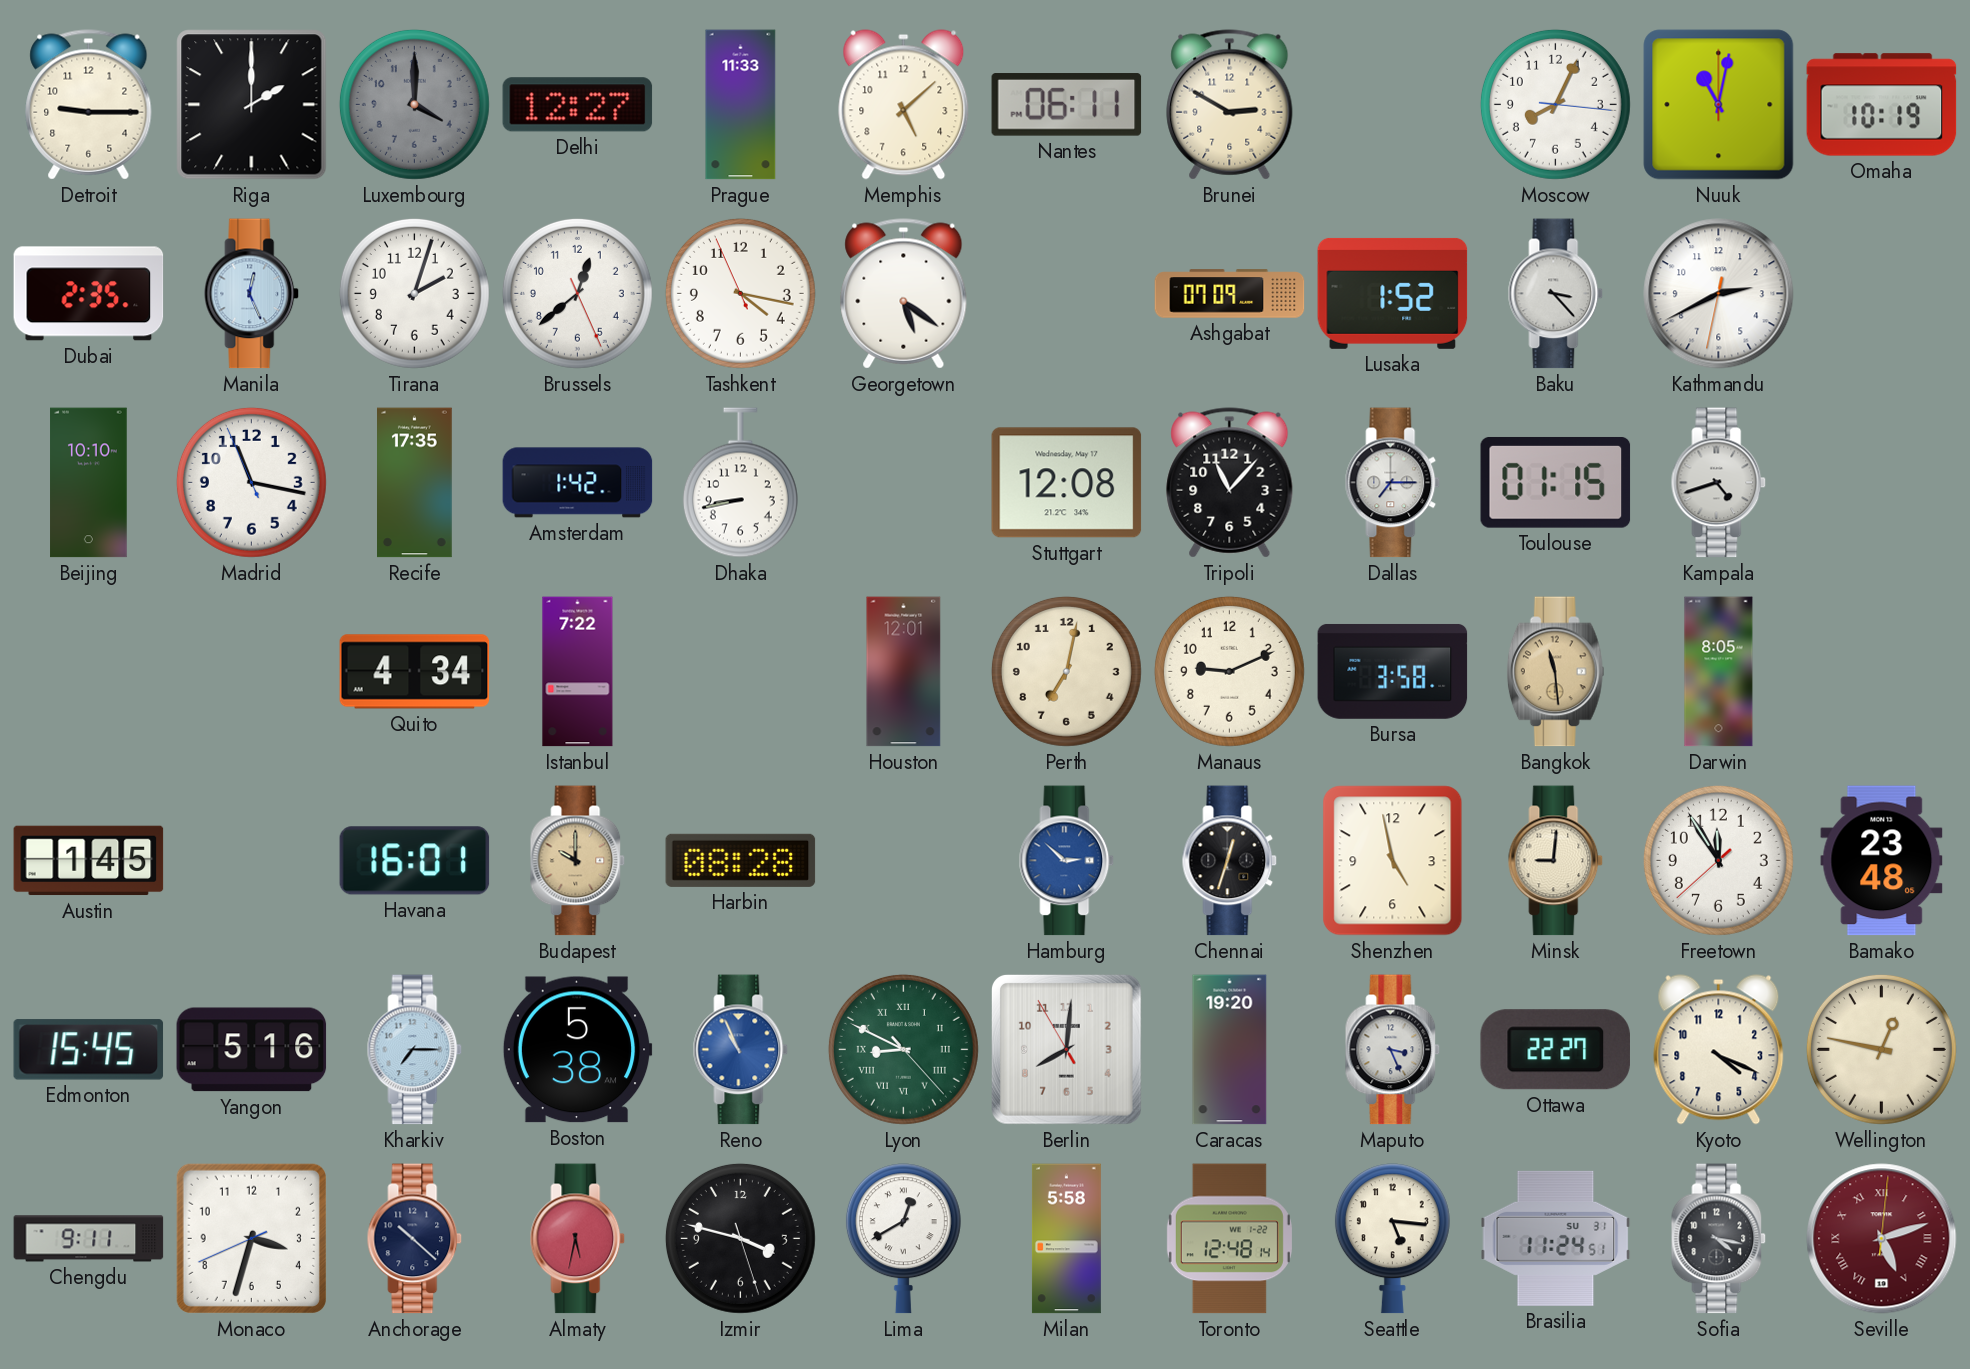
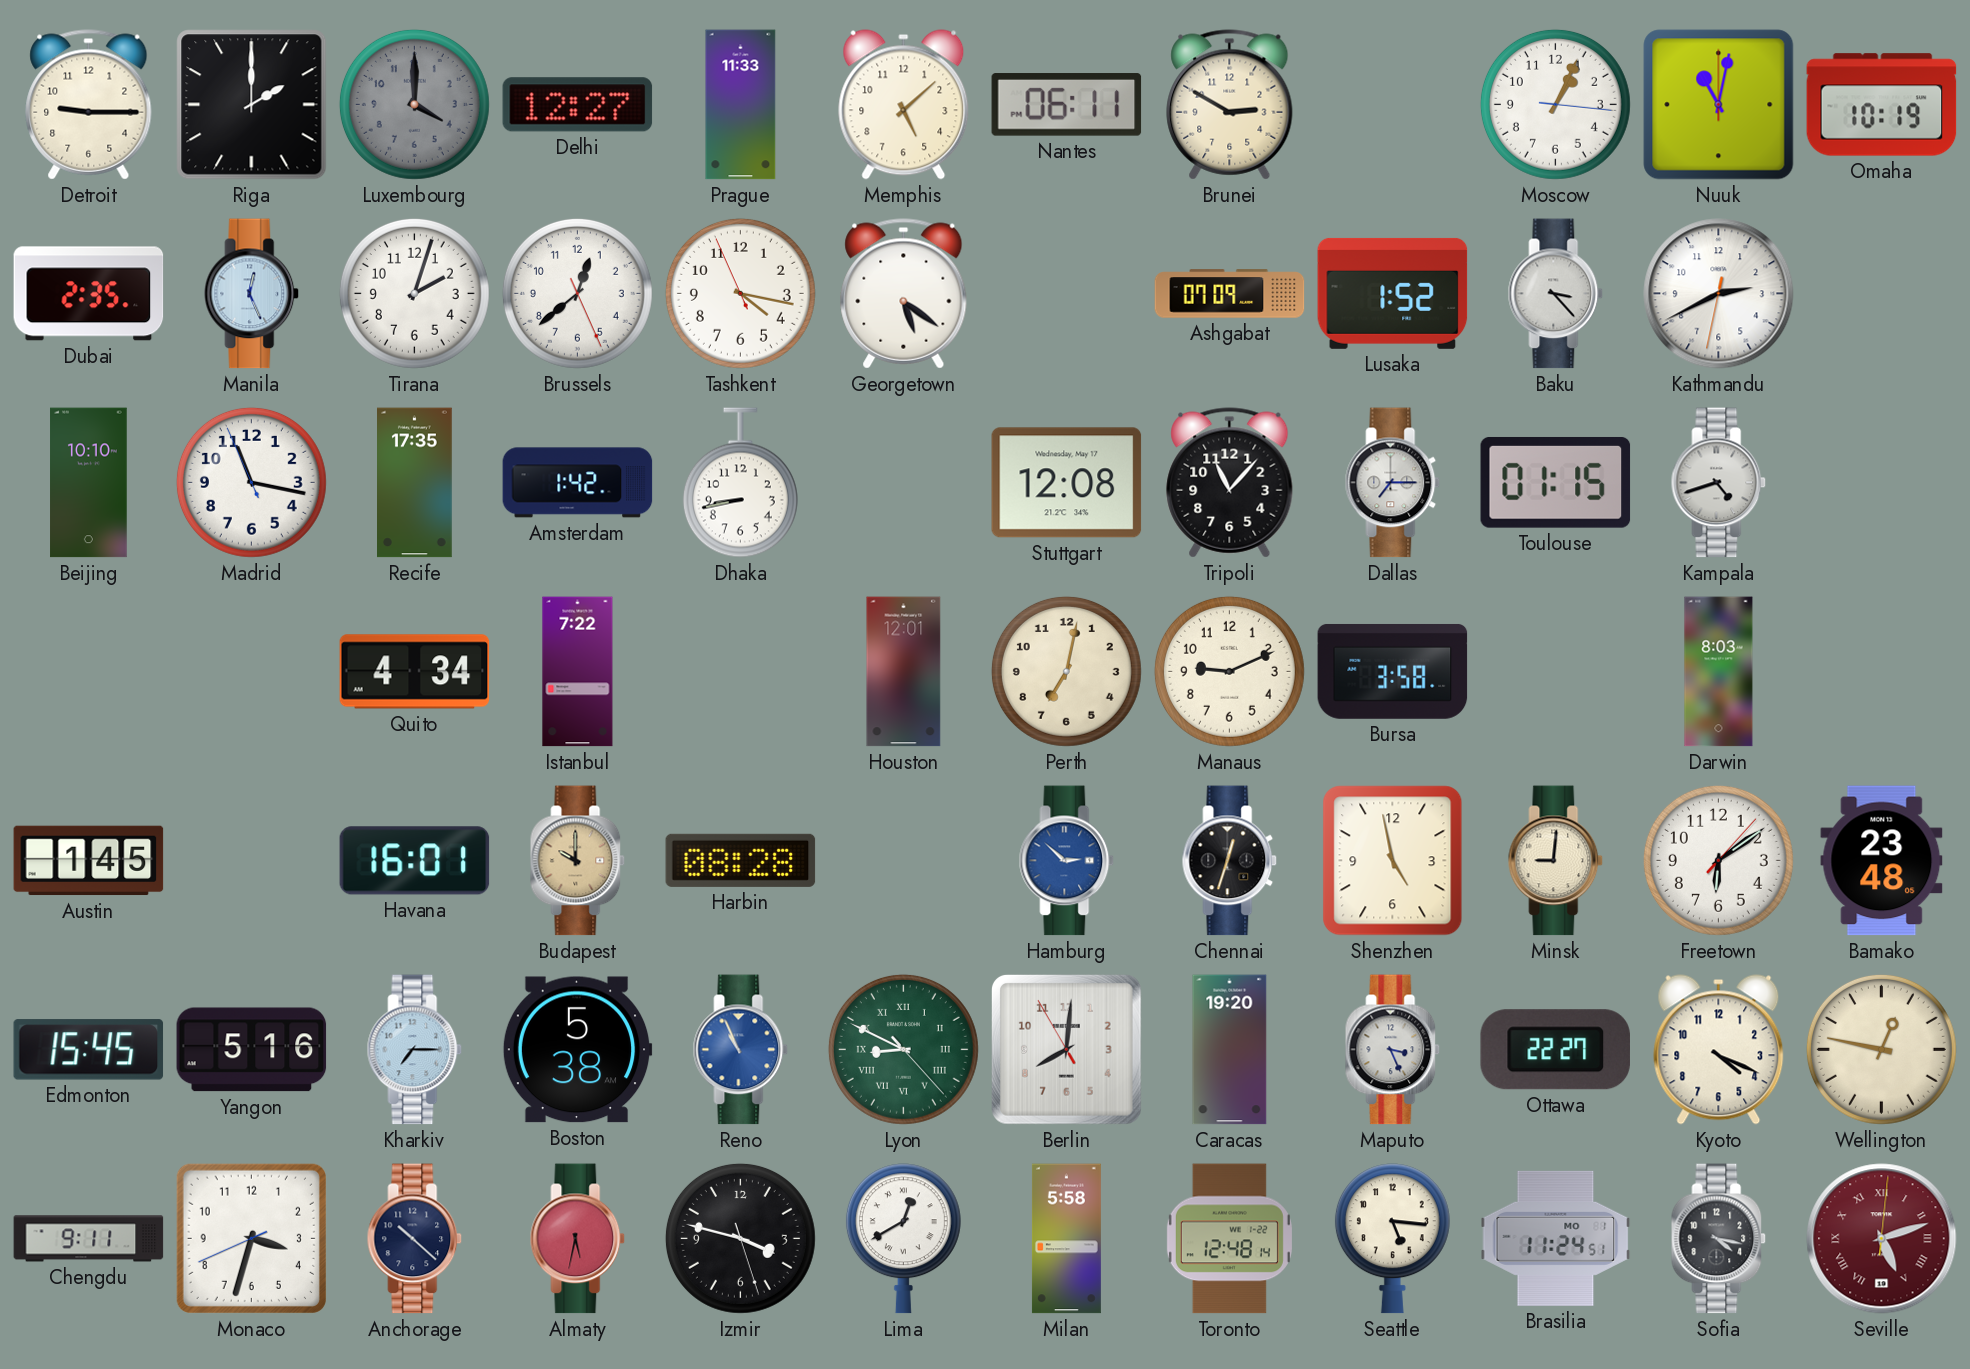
Moscow: 8:04 -> 1:04 (1555, 104)
Bangkok: 11:29 -> none (1555, 672)
Darwin: 8:05 -> 8:03 (1719, 672)
Freetown: 11:54 -> 6:09 (1718, 860)
Brasilia date: SU 31 -> MO 1 (1556, 1238)
